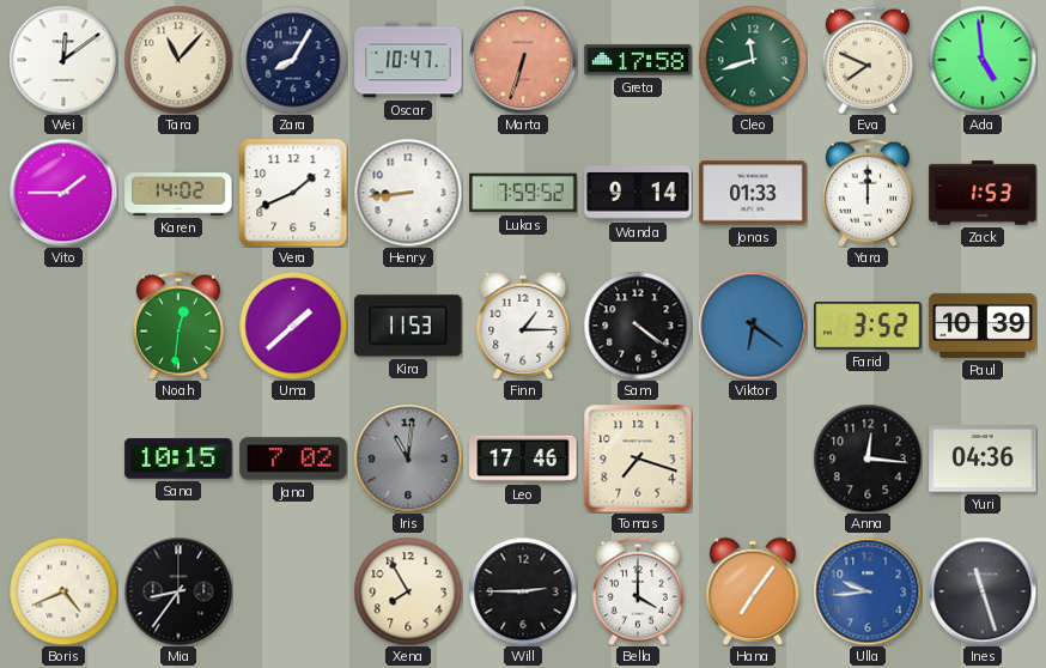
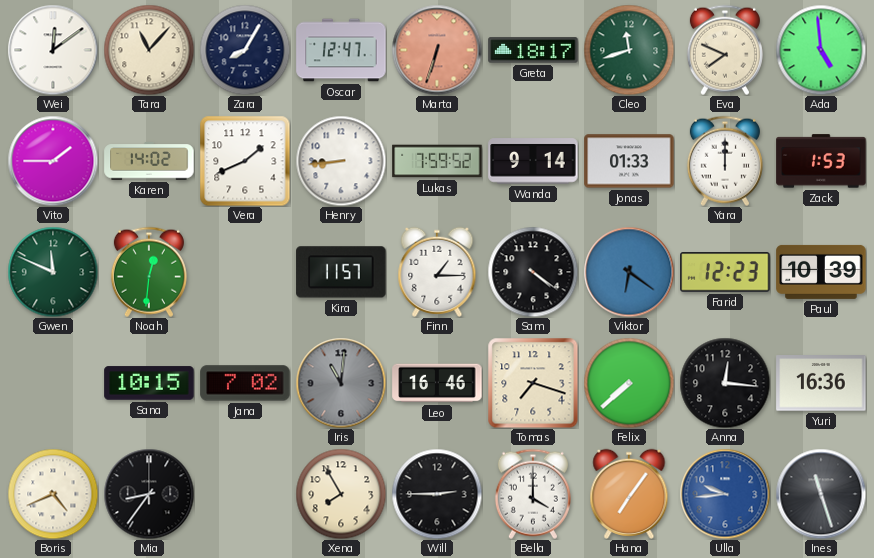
Oscar: 10:47 -> 12:47 (341, 50)
Greta: 17:58 -> 18:17 (533, 50)
Gwen: none -> 11:49 (53, 272)
Uma: 1:38 -> none (293, 326)
Kira: 11:53 -> 11:57 (341, 272)
Farid: 3:52 -> 12:23 (725, 272)
Leo: 17:46 -> 16:46 (437, 383)
Felix: none -> 7:38 (629, 383)
Yuri: 04:36 -> 16:36 (821, 383)
